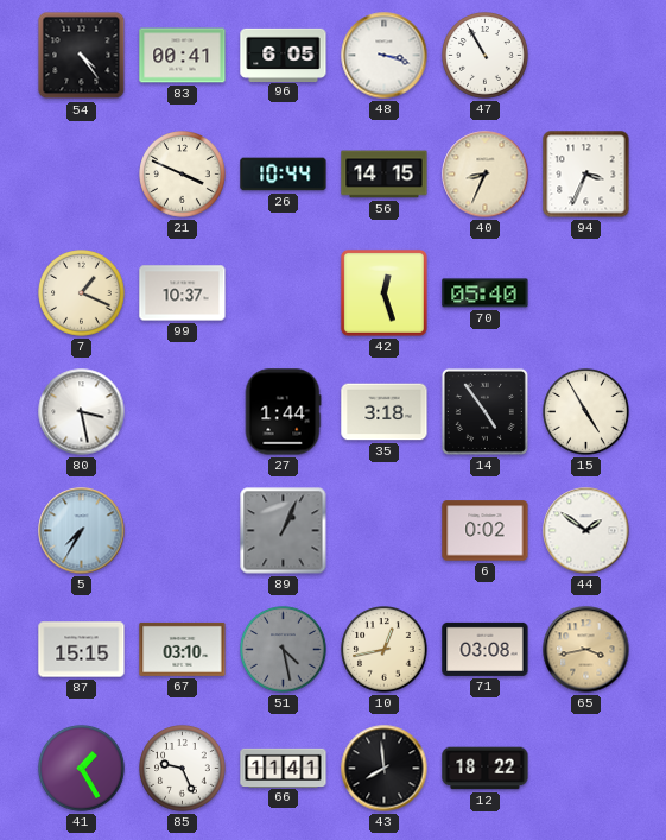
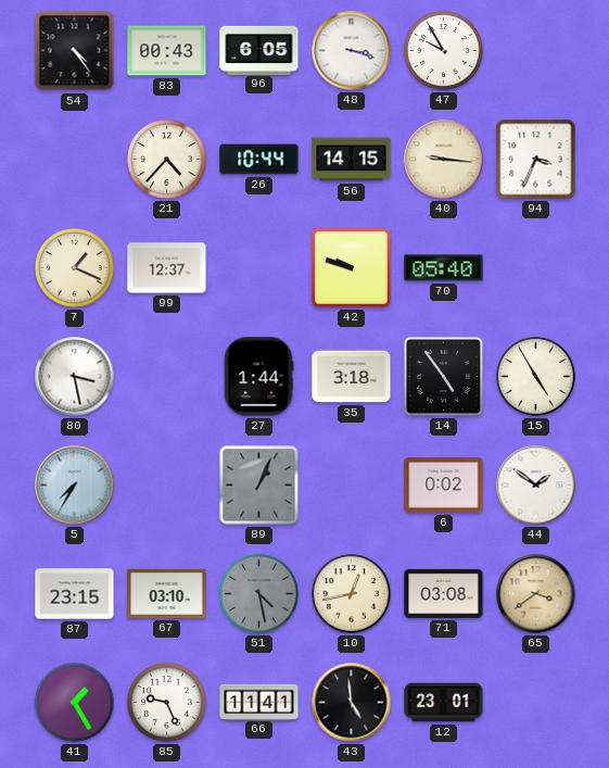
83: 00:41 -> 00:43 (167, 51)
47: 10:55 -> 9:55 (444, 51)
21: 3:49 -> 4:37 (167, 160)
40: 8:34 -> 9:16 (444, 160)
99: 10:37 -> 12:37 (167, 268)
42: 12:27 -> 9:48 (351, 267)
87: 15:15 -> 23:15 (75, 594)
65: 3:43 -> 3:39 (536, 594)
43: 7:59 -> 4:59 (352, 703)
12: 18:22 -> 23:01 (444, 703)
